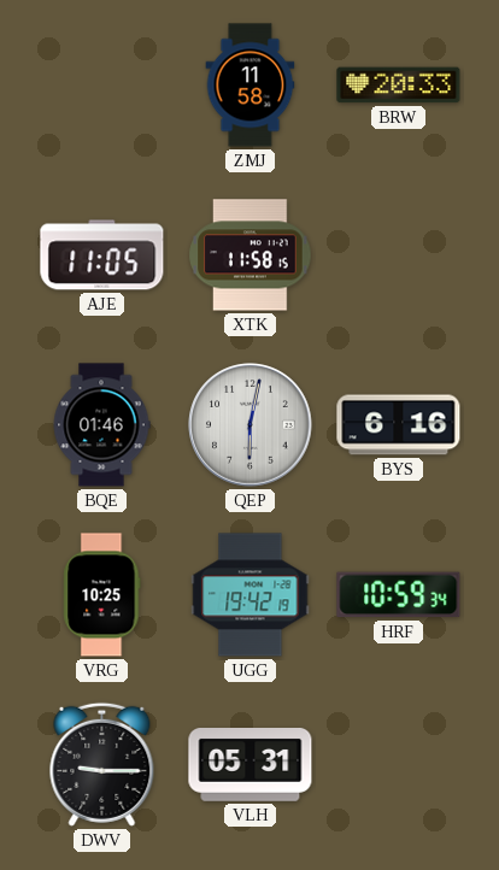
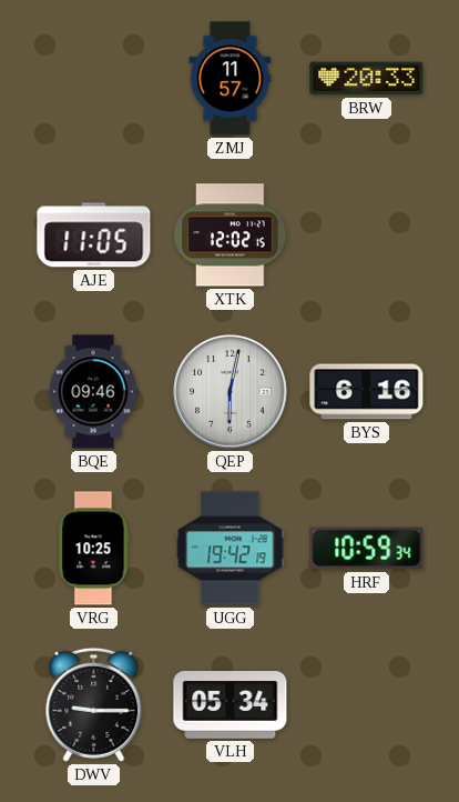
ZMJ: 11:58 -> 11:57 (231, 79)
XTK: 11:58 -> 12:02 (231, 235)
BQE: 01:46 -> 09:46 (93, 392)
VLH: 05:31 -> 05:34 (231, 705)
